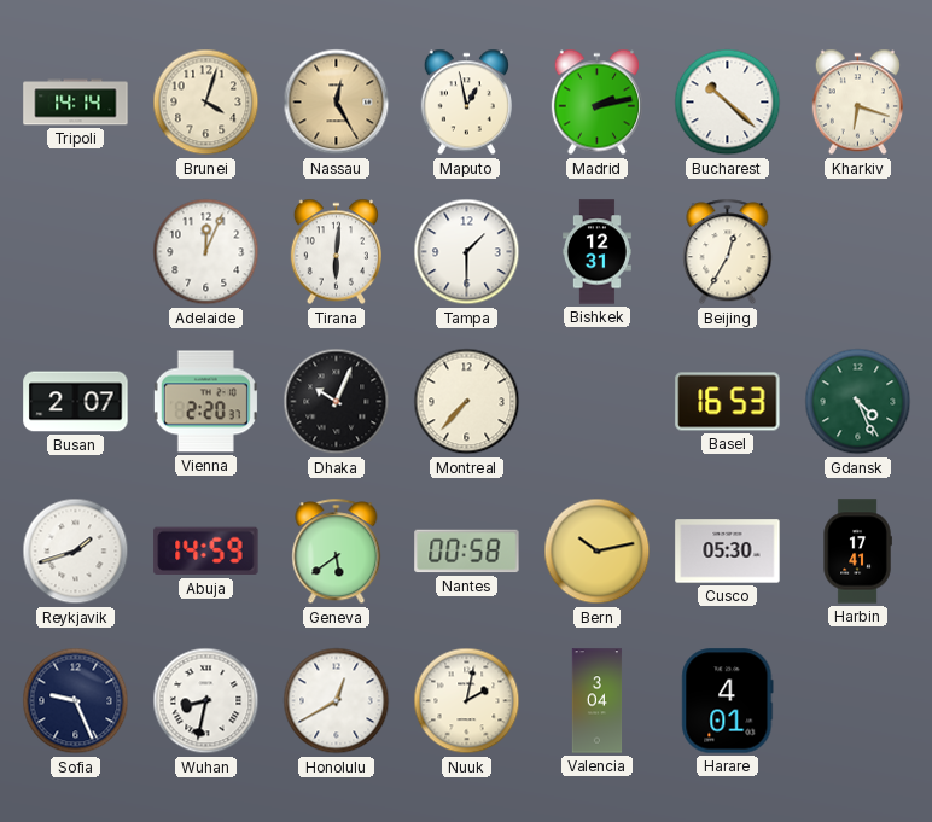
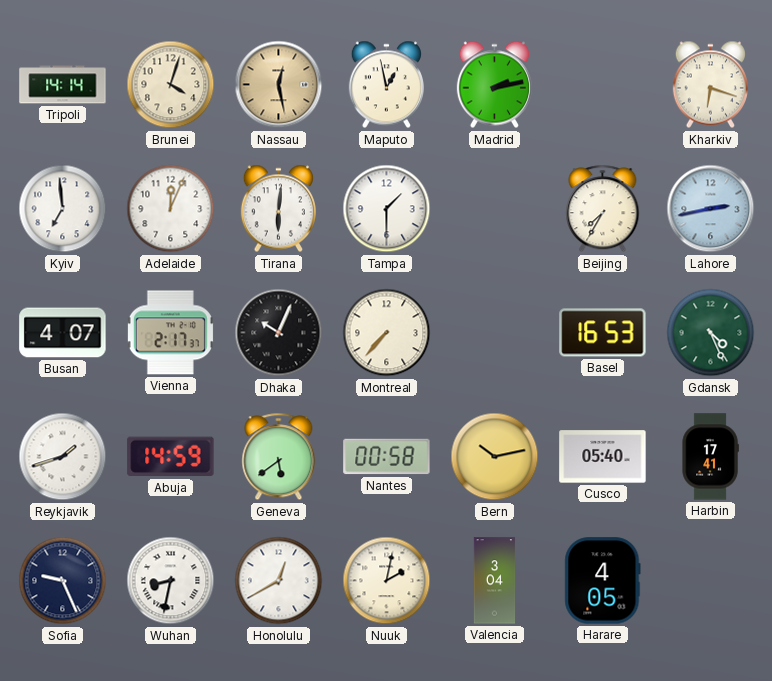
Nassau: 12:25 -> 12:28 (279, 85)
Bucharest: 10:22 -> none (728, 103)
Kyiv: none -> 6:59 (63, 209)
Bishkek: 12:31 -> none (596, 252)
Beijing: 12:35 -> 7:35 (603, 209)
Lahore: none -> 2:43 (711, 209)
Busan: 2:07 -> 4:07 (63, 333)
Vienna: 2:20 -> 2:17 (170, 333)
Cusco: 05:30 -> 05:40 (603, 457)
Harare: 4:01 -> 4:05 (603, 581)
